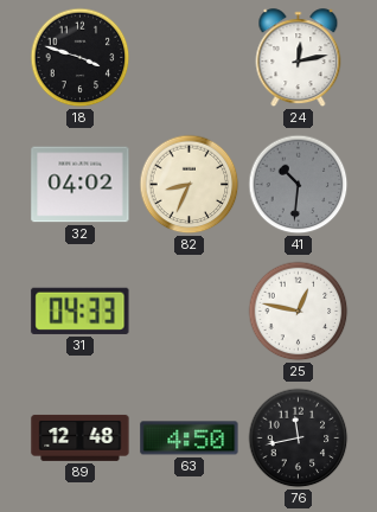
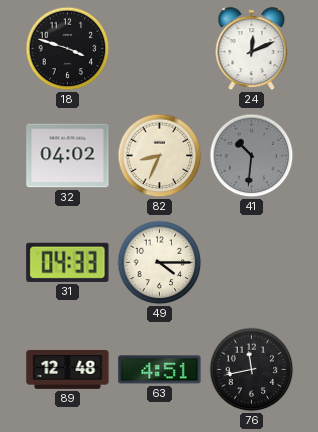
24: 12:13 -> 12:11 (252, 49)
49: none -> 4:15 (160, 263)
25: 12:47 -> none (299, 312)
63: 4:50 -> 4:51 (160, 370)
